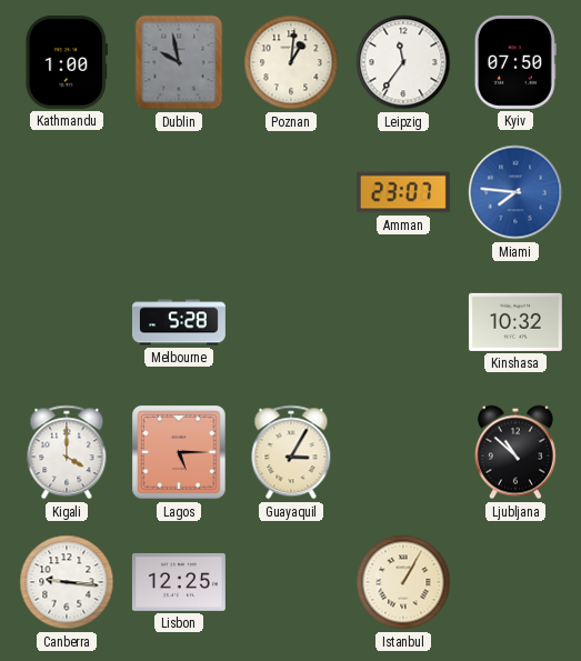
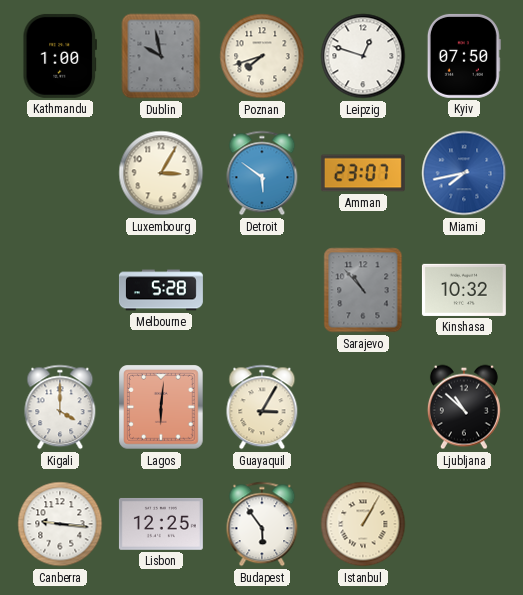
Poznan: 1:01 -> 7:42 (262, 56)
Leipzig: 11:36 -> 12:48 (363, 56)
Luxembourg: none -> 3:05 (161, 173)
Detroit: none -> 5:51 (262, 173)
Miami: 7:46 -> 7:43 (464, 173)
Sarajevo: none -> 10:53 (363, 290)
Lagos: 5:15 -> 6:01 (161, 407)
Budapest: none -> 5:54 (262, 524)
